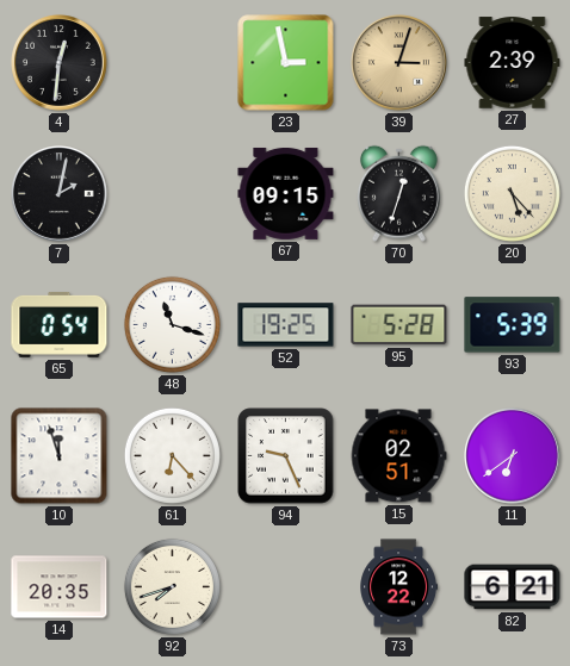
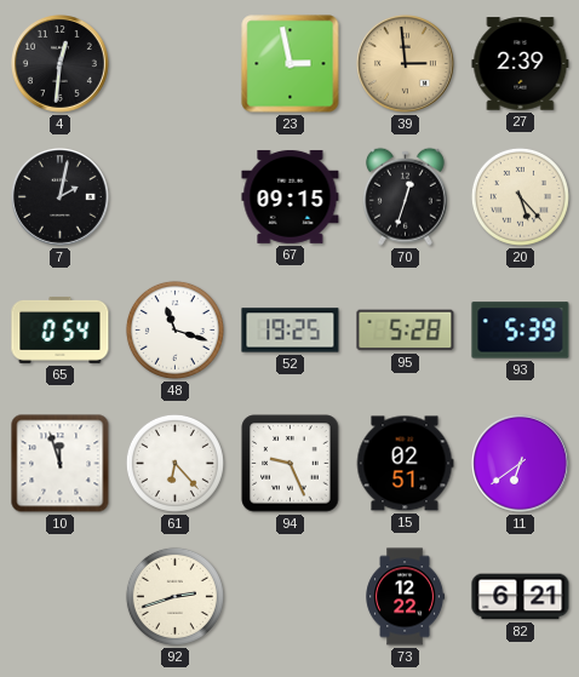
39: 3:03 -> 2:59 (406, 64)
14: 20:35 -> none (60, 587)
92: 7:42 -> 2:42 (174, 596)
